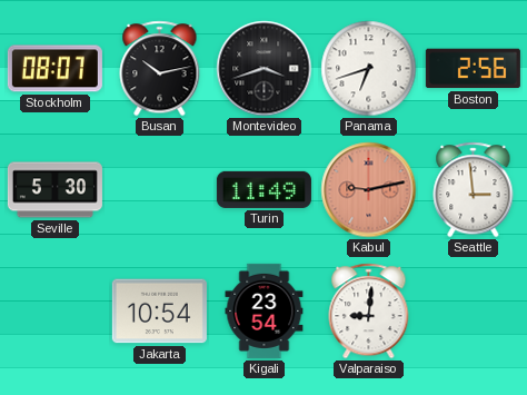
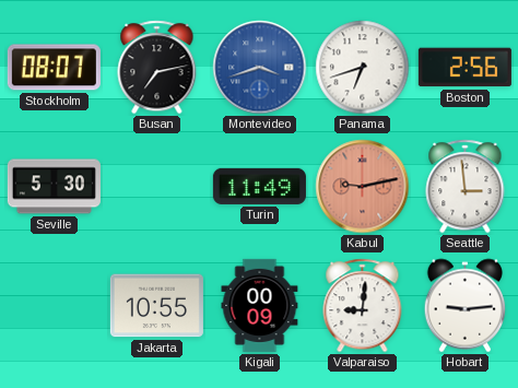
Busan: 10:13 -> 7:13 (157, 68)
Montevideo dial: black -> blue (260, 68)
Jakarta: 10:54 -> 10:55 (156, 306)
Kigali: 23:54 -> 00:09 (260, 305)
Hobart: none -> 9:14 (466, 306)
